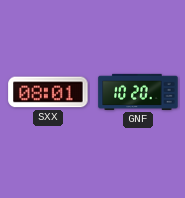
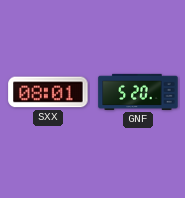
GNF: 10:20 -> 5:20 (138, 92)
